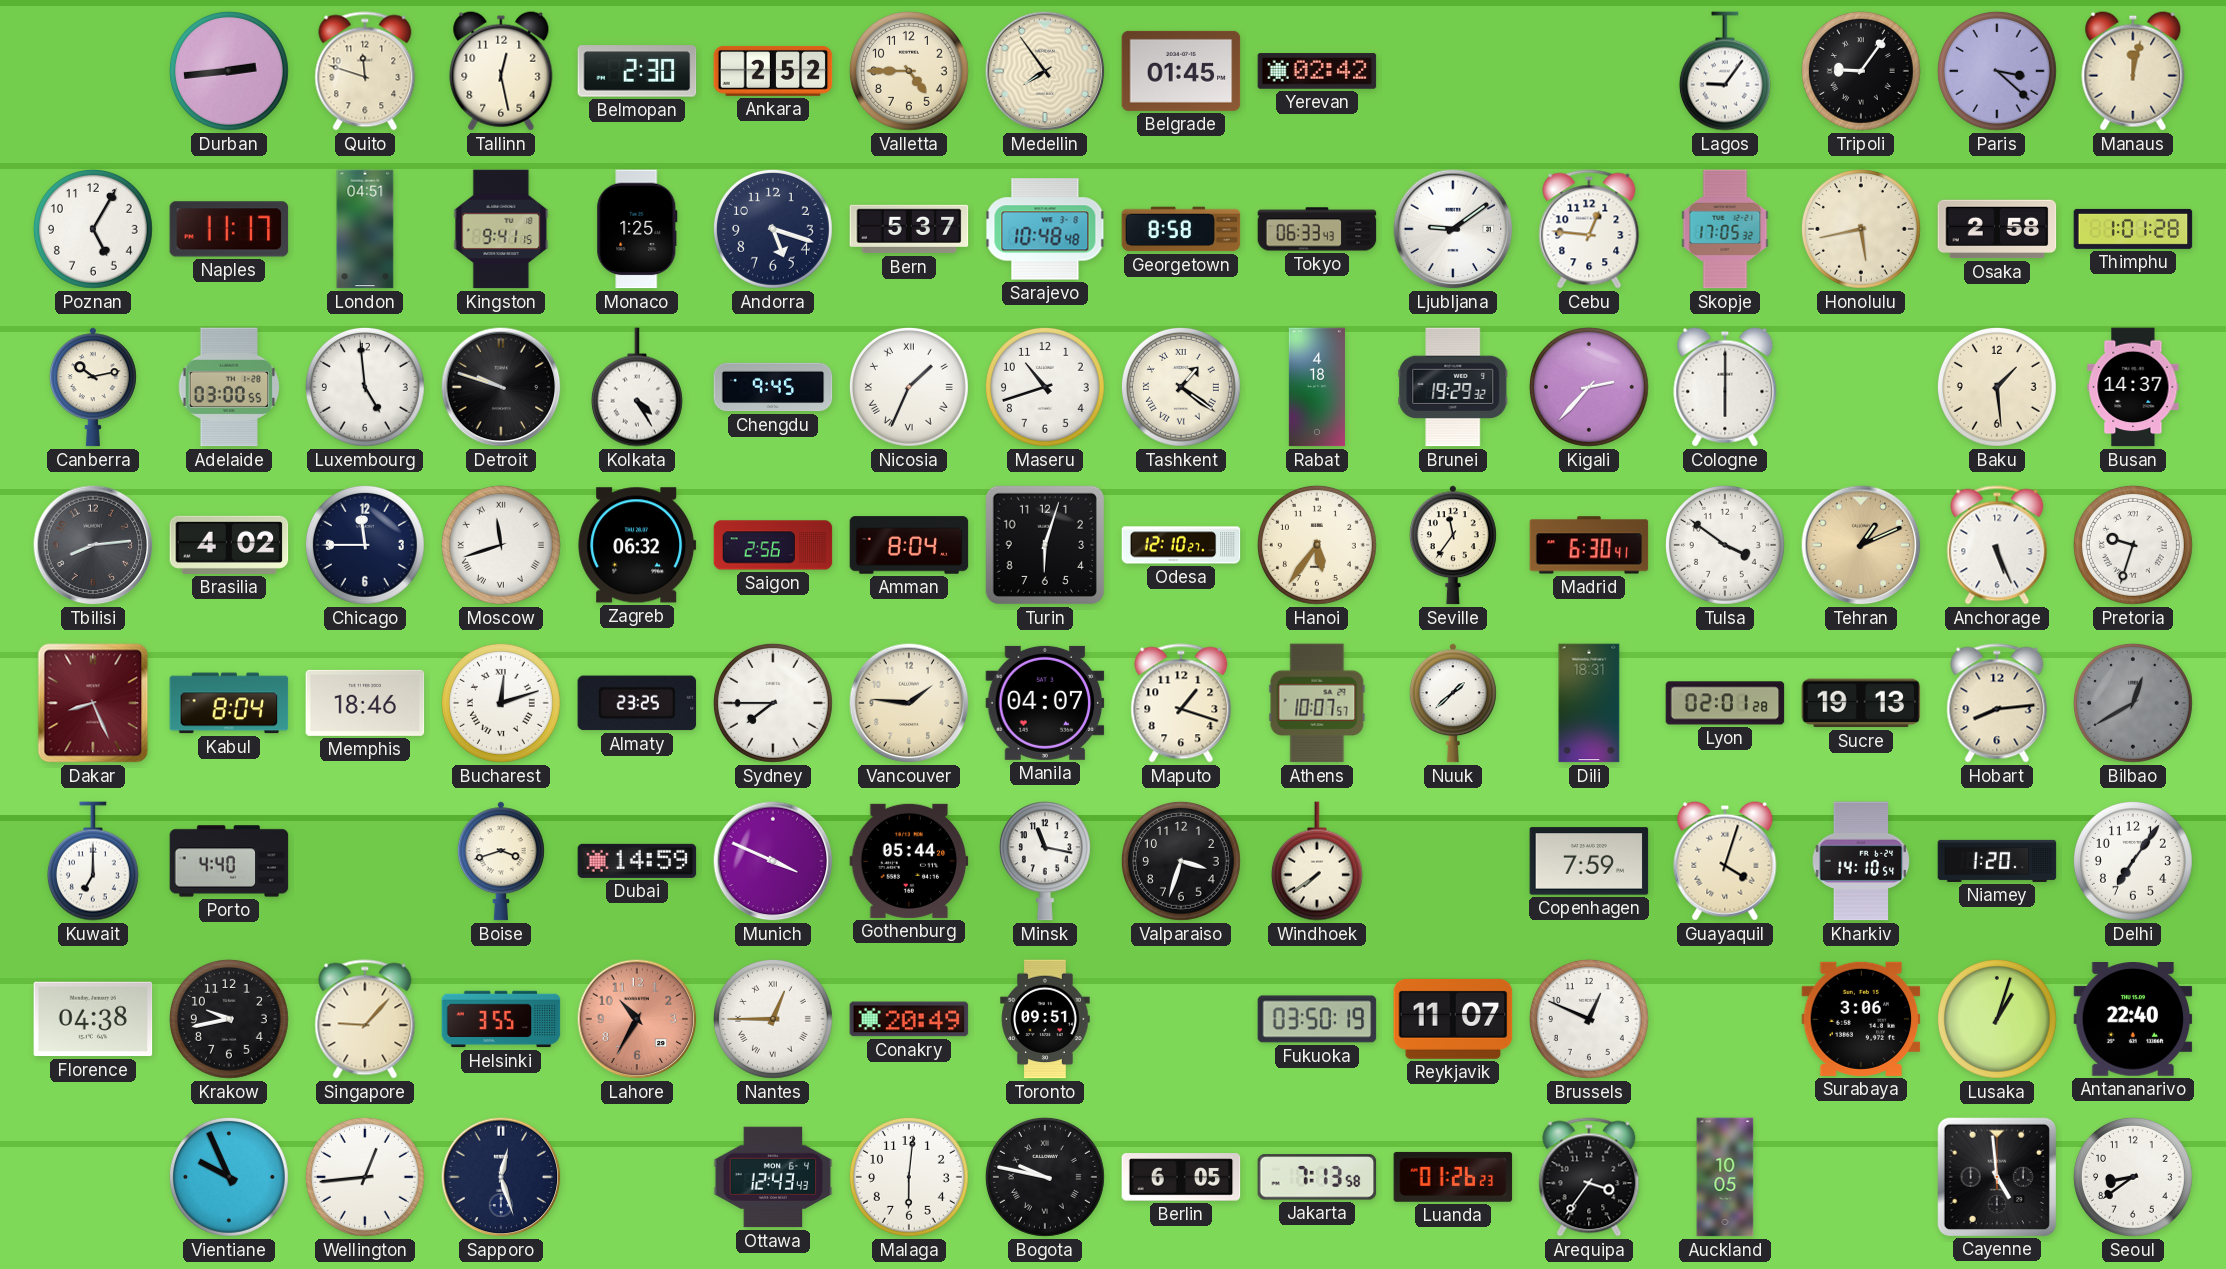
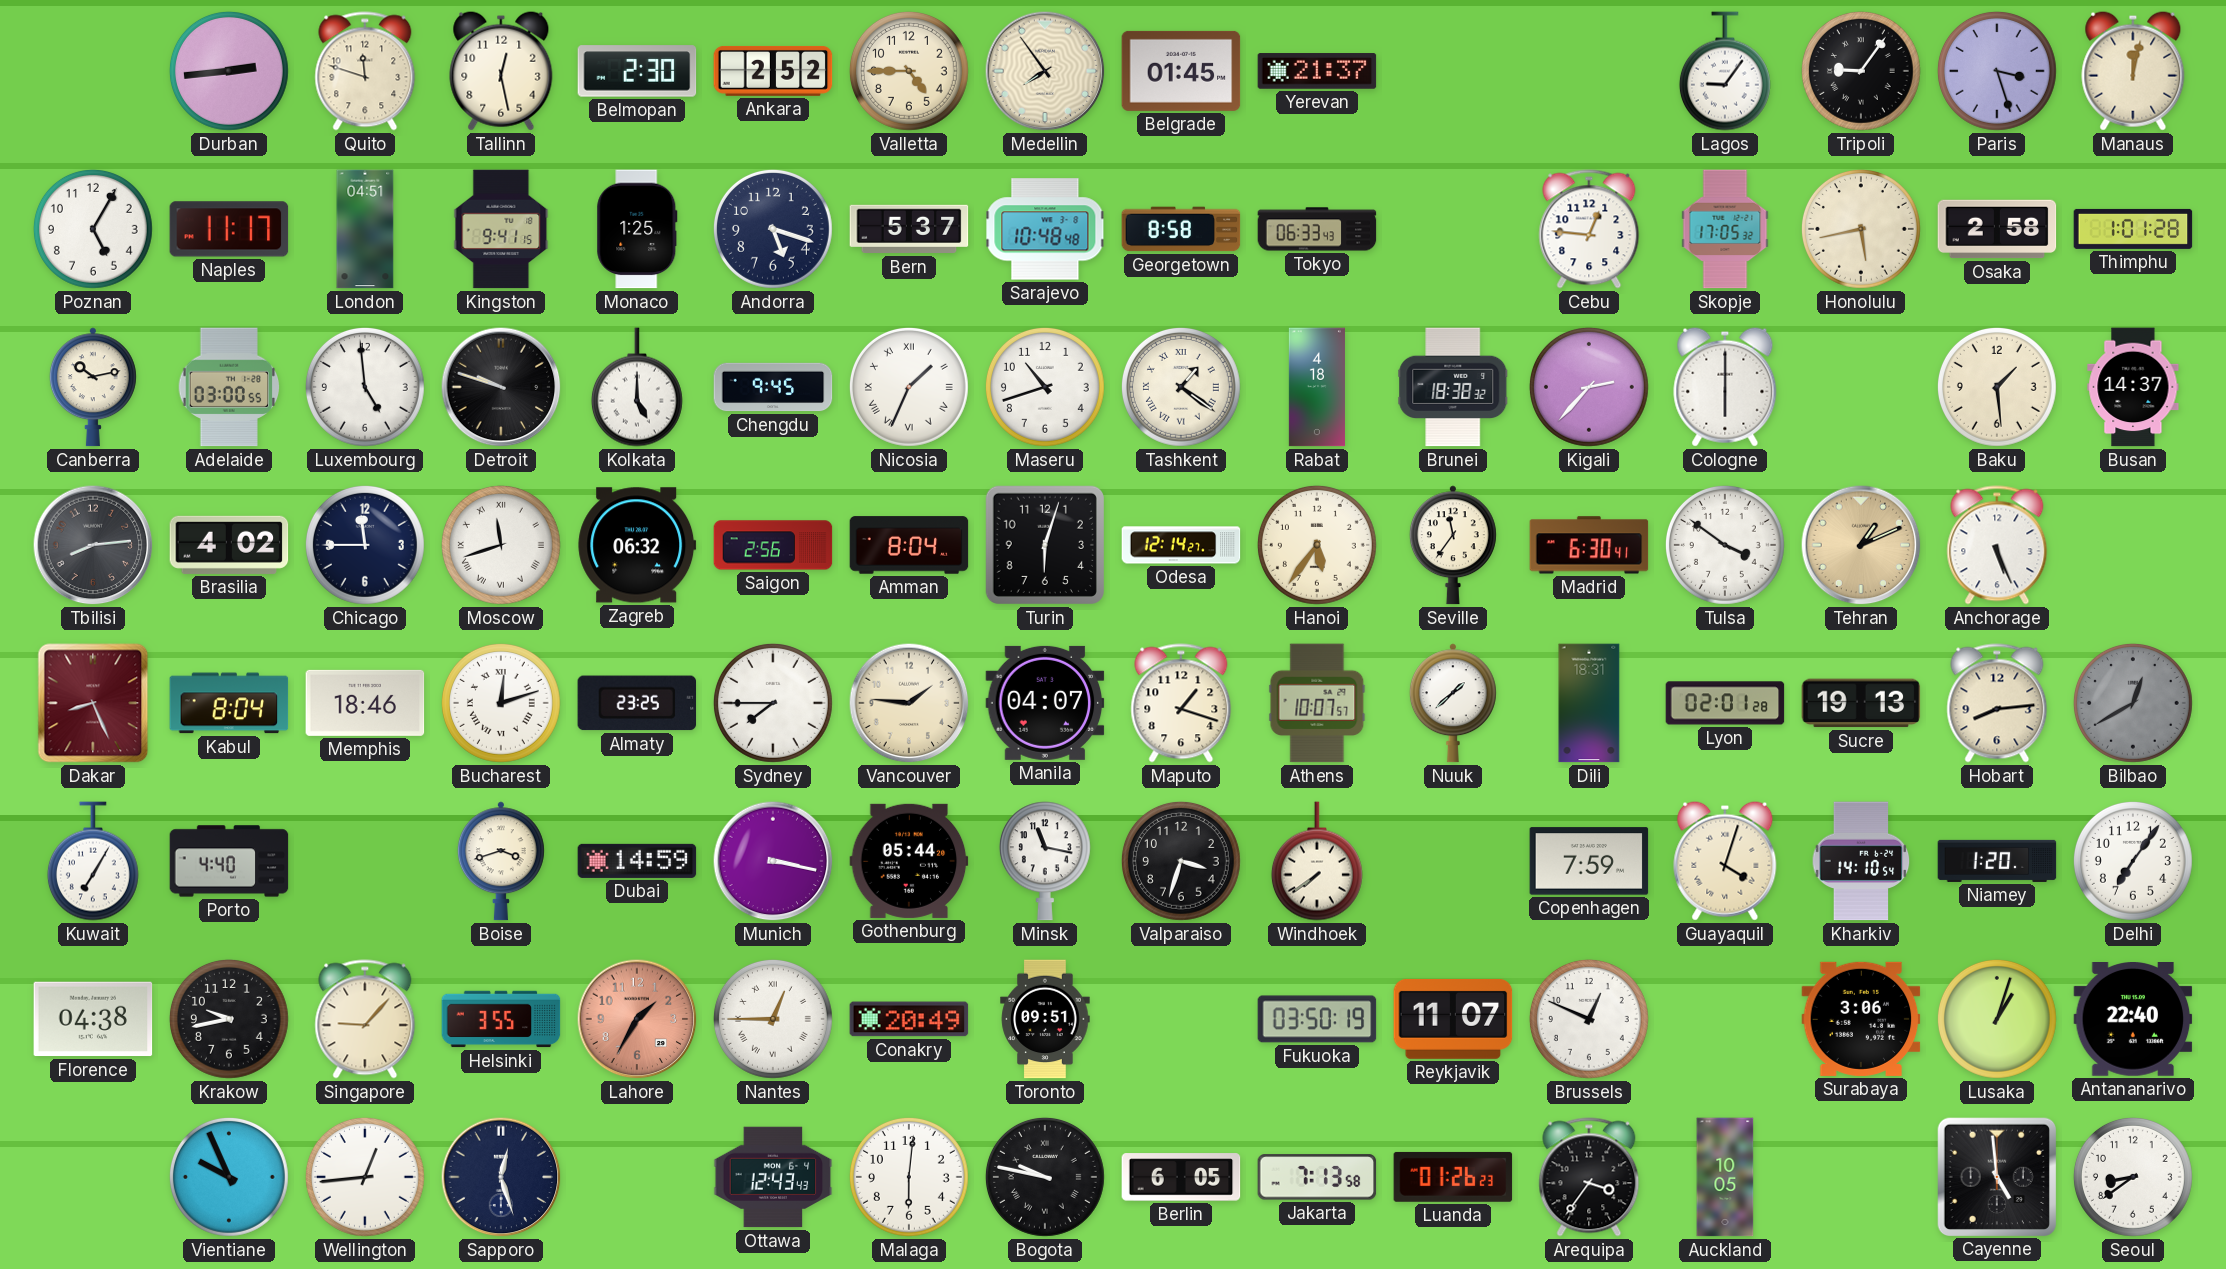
Yerevan: 02:42 -> 21:37 (1317, 71)
Paris: 3:22 -> 3:27 (1997, 71)
Ljubljana: 9:09 -> none (1453, 229)
Kolkata: 4:25 -> 5:00 (637, 387)
Brunei: 19:29 -> 18:38 (1453, 387)
Odesa: 12:10 -> 12:14 (1181, 545)
Pretoria: 9:33 -> none (2133, 545)
Kuwait: 7:00 -> 7:05 (93, 861)
Munich: 3:49 -> 3:17 (773, 861)
Lahore: 10:35 -> 1:35 (637, 1019)
